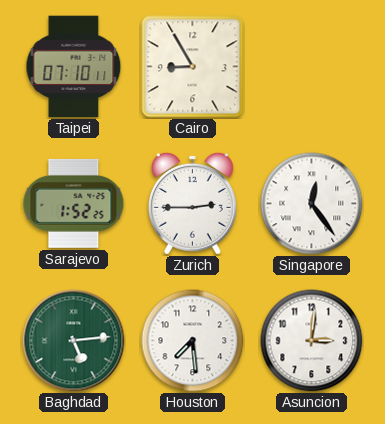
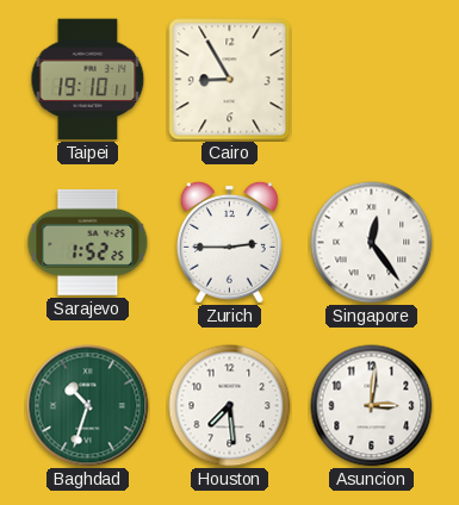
Taipei: 07:10 -> 19:10 (88, 80)
Baghdad: 5:14 -> 10:33 (88, 406)
